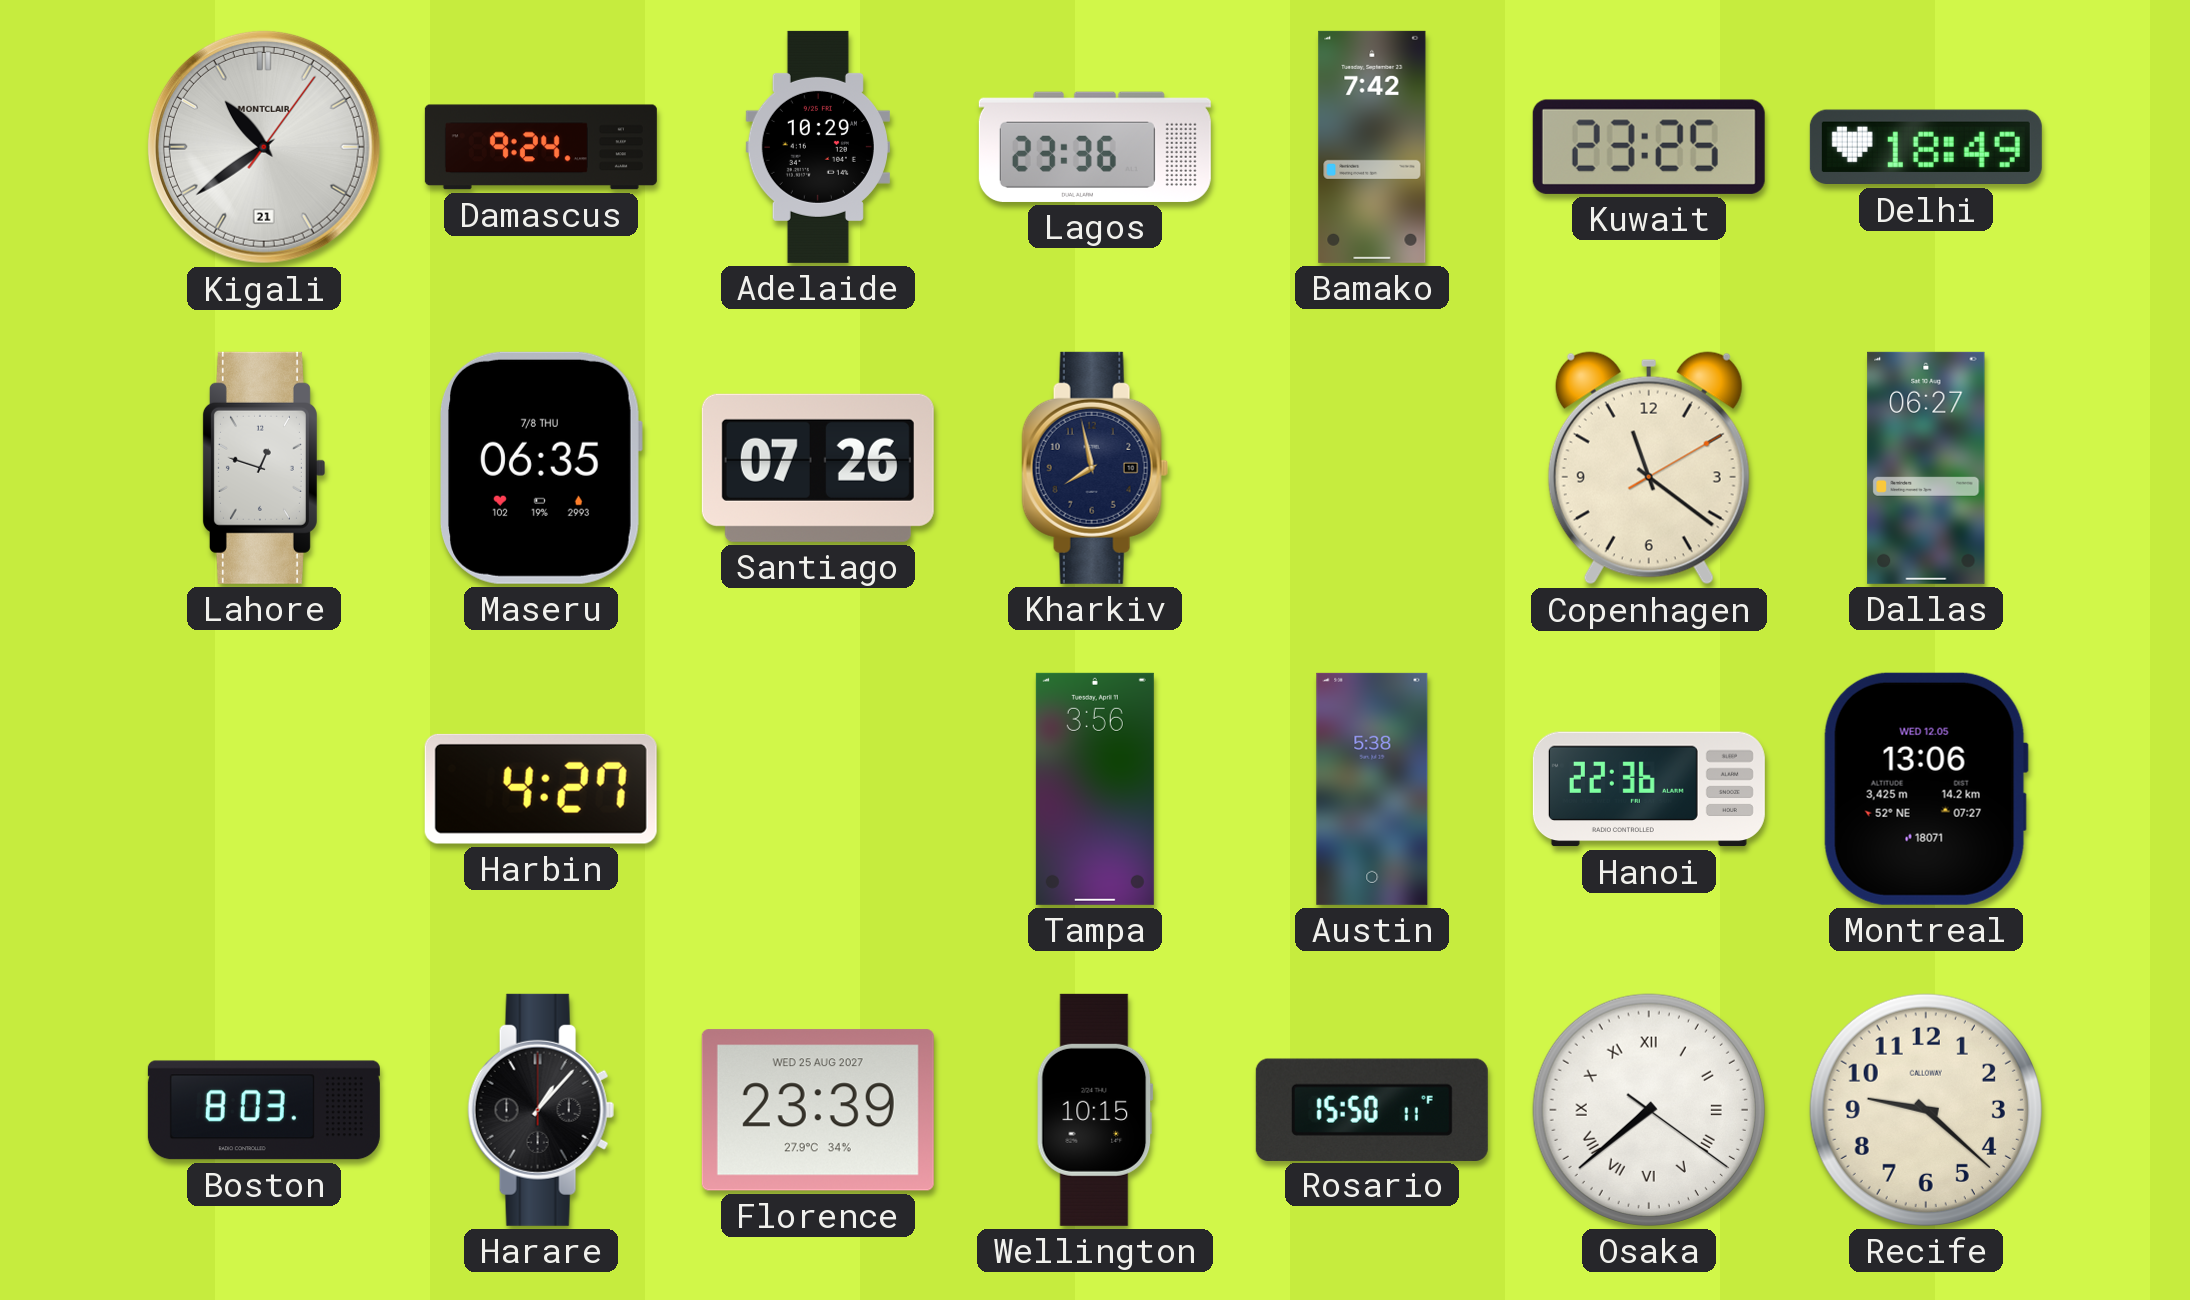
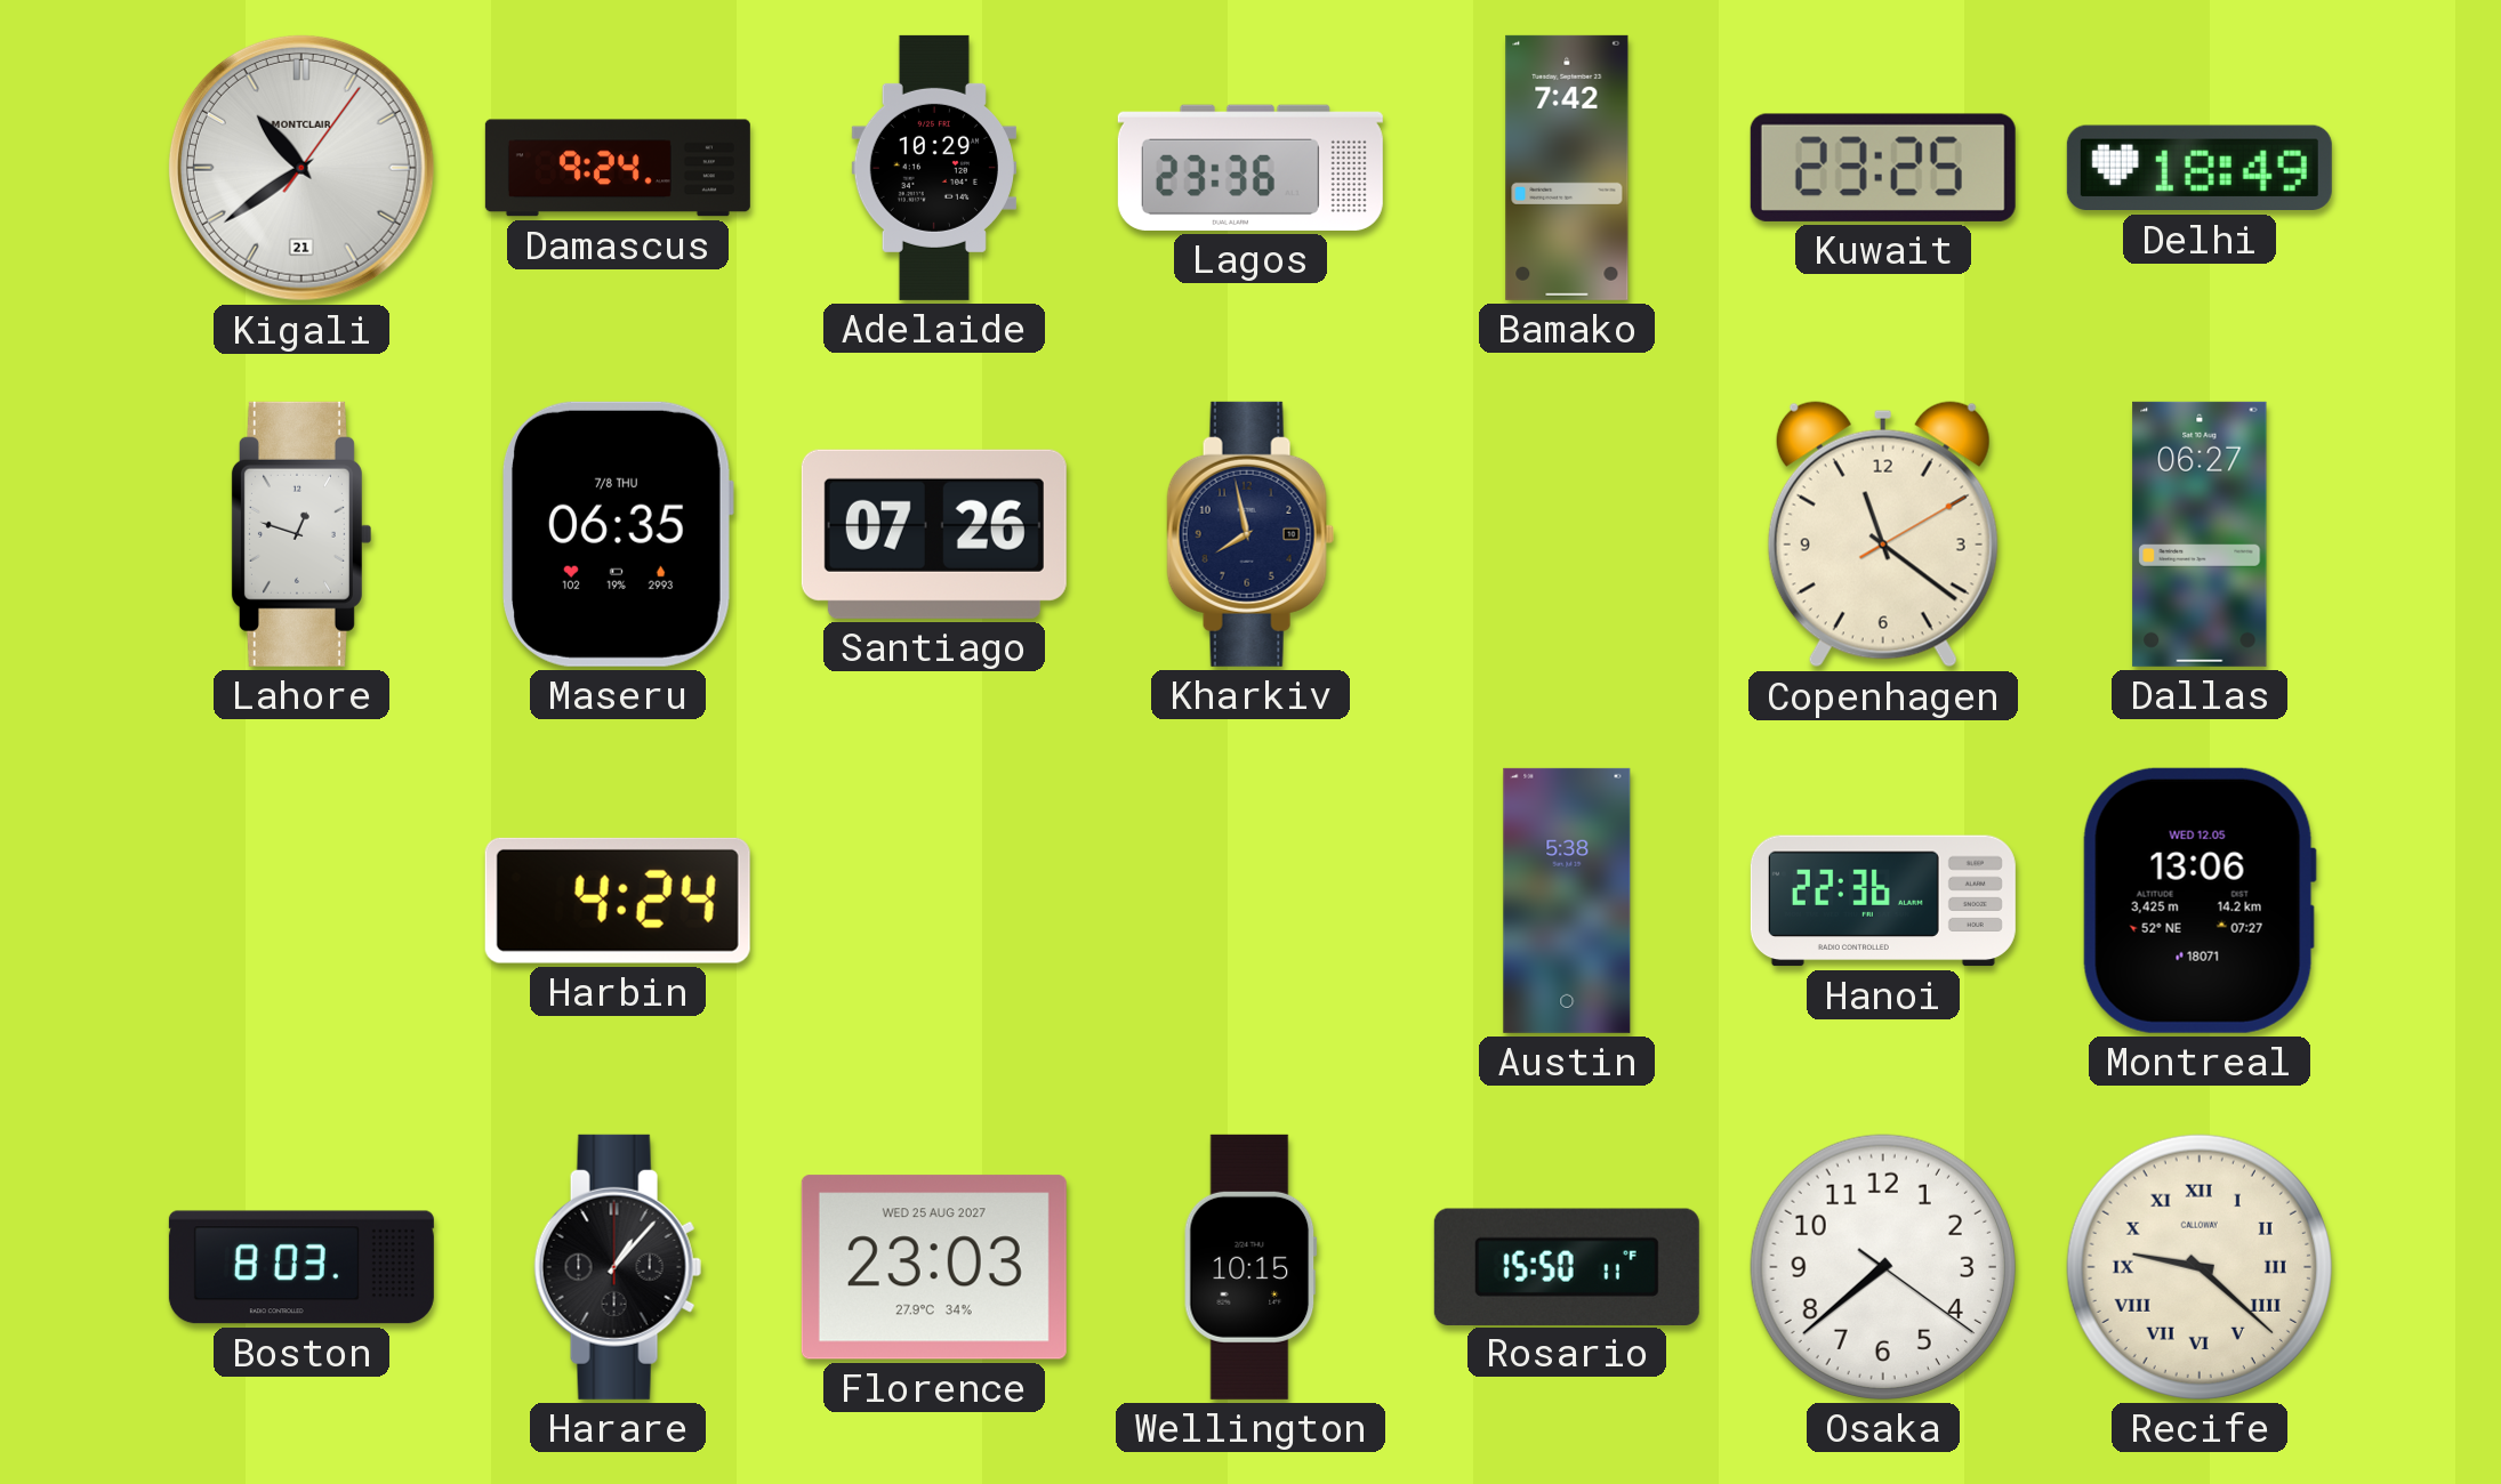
Harbin: 4:27 -> 4:24 (618, 901)
Tampa: 3:56 -> none (1095, 789)
Florence: 23:39 -> 23:03 (934, 1267)
Osaka numerals: Roman -> Arabic (1883, 1267)
Recife numerals: Arabic -> Roman (2200, 1267)
